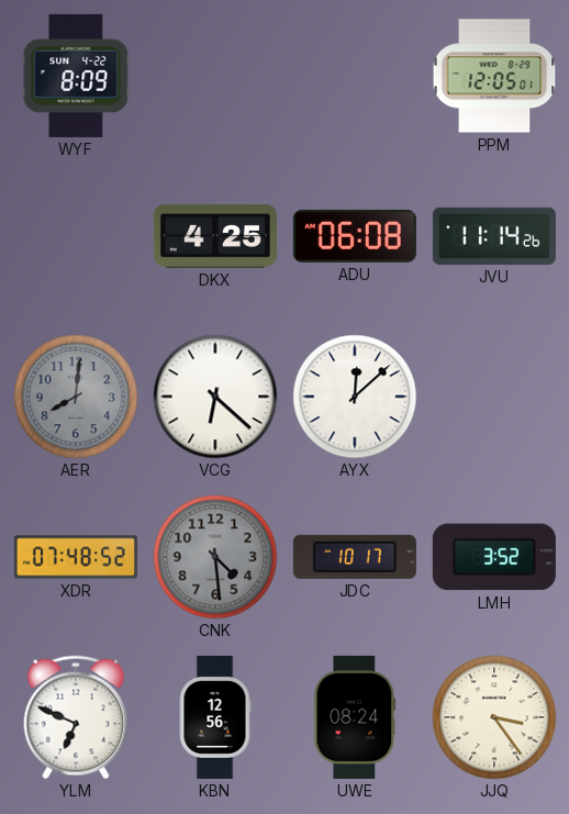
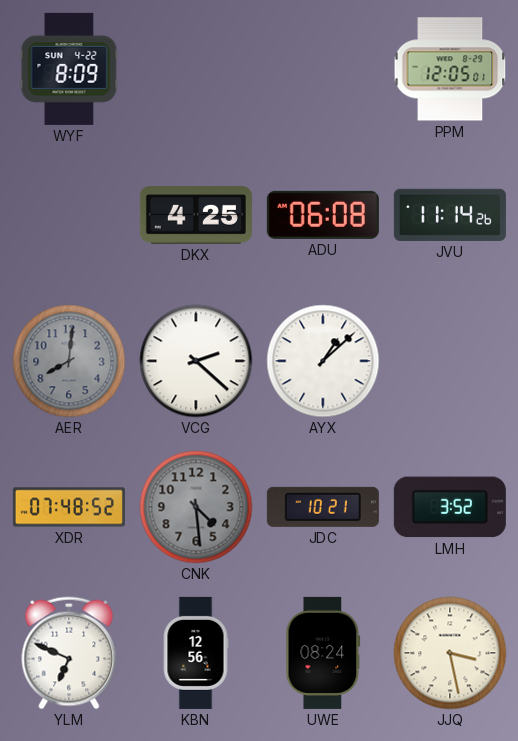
VCG: 6:22 -> 2:22 (196, 361)
AYX: 12:08 -> 1:08 (323, 361)
JDC: 10:17 -> 10:21 (323, 507)
JJQ: 3:24 -> 3:28 (450, 653)
